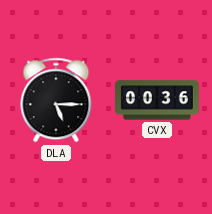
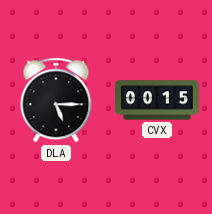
CVX: 00:36 -> 00:15 (157, 100)
